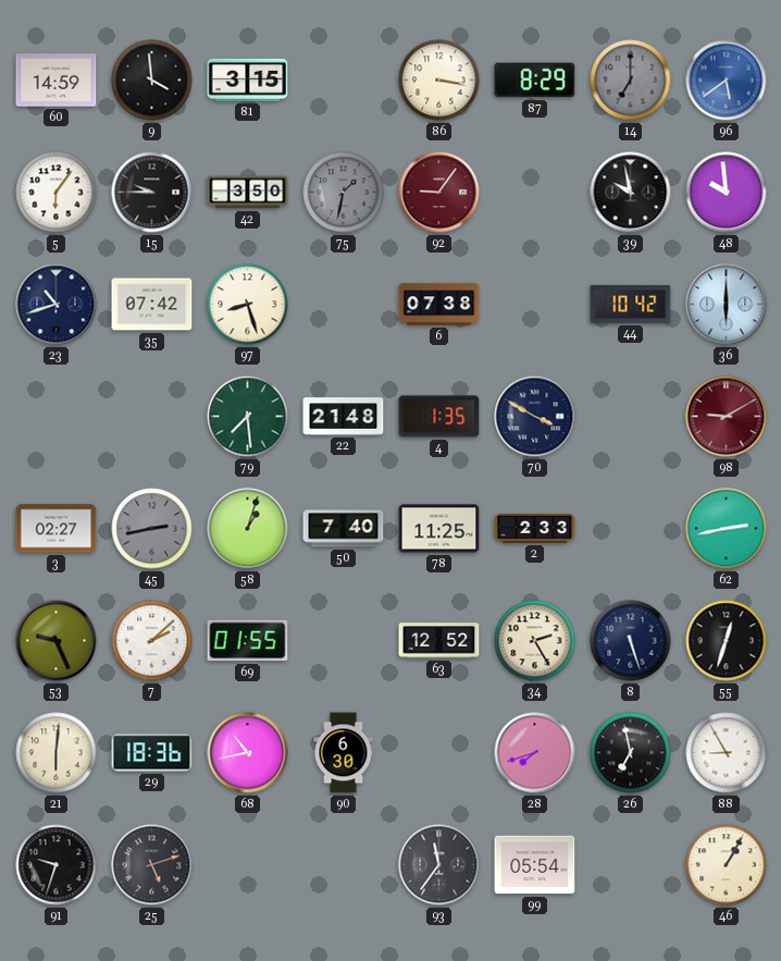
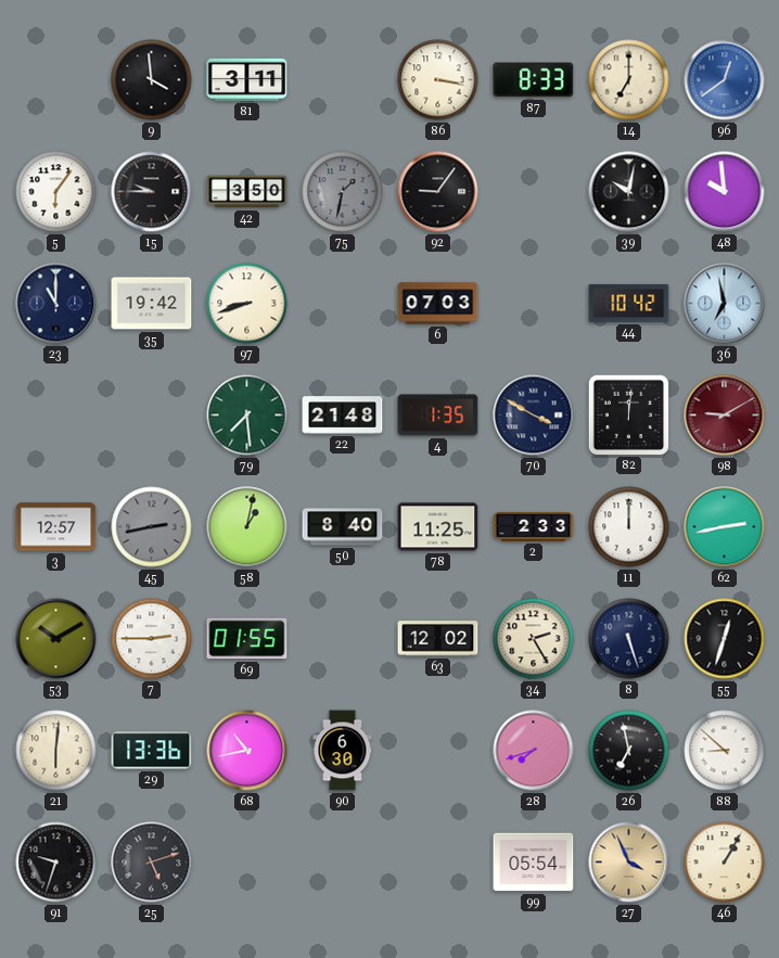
60: 14:59 -> none (57, 81)
81: 3:15 -> 3:11 (247, 79)
87: 8:29 -> 8:33 (534, 80)
14 dial: grey -> cream (629, 80)
96: 5:39 -> 12:39 (725, 80)
92 dial: burgundy -> black (438, 192)
39: 9:58 -> 10:02 (629, 192)
23: 10:42 -> 11:00 (56, 304)
35: 07:42 -> 19:42 (152, 304)
97: 8:27 -> 8:42 (247, 304)
6: 07:38 -> 07:03 (438, 304)
36: 6:00 -> 6:58 (725, 304)
82: none -> 12:01 (628, 414)
3: 02:27 -> 12:57 (56, 527)
58: 1:03 -> 1:02 (247, 527)
50: 7:40 -> 8:40 (343, 527)
11: none -> 12:00 (629, 527)
53: 9:26 -> 10:10 (56, 639)
7: 2:08 -> 2:45 (152, 639)
63: 12:52 -> 12:02 (438, 639)
29: 18:36 -> 13:36 (152, 751)
88: 8:55 -> 8:52 (725, 751)
93: 11:36 -> none (439, 865)
27: none -> 3:56 (629, 863)
